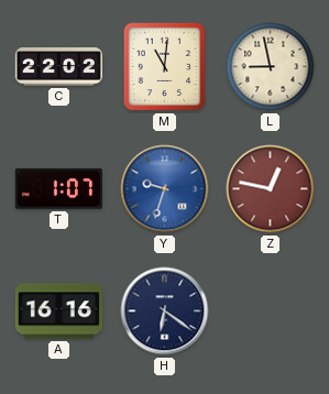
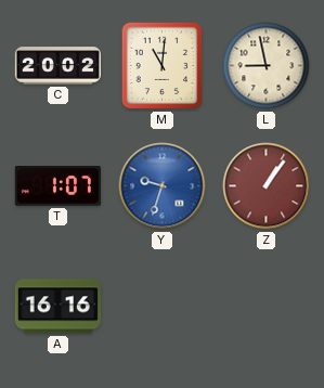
C: 22:02 -> 20:02 (57, 66)
Z: 12:47 -> 1:06 (267, 186)
H: 6:21 -> none (165, 311)
